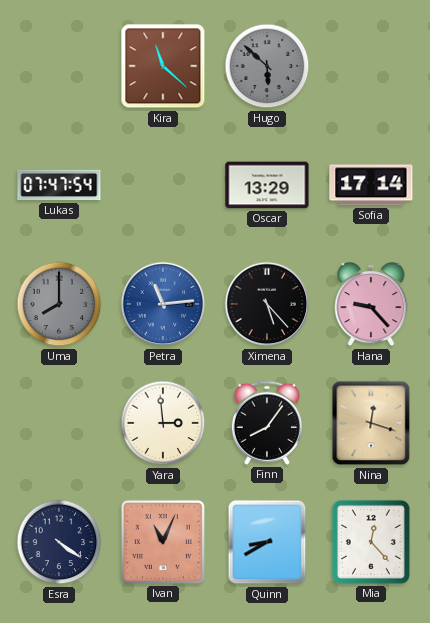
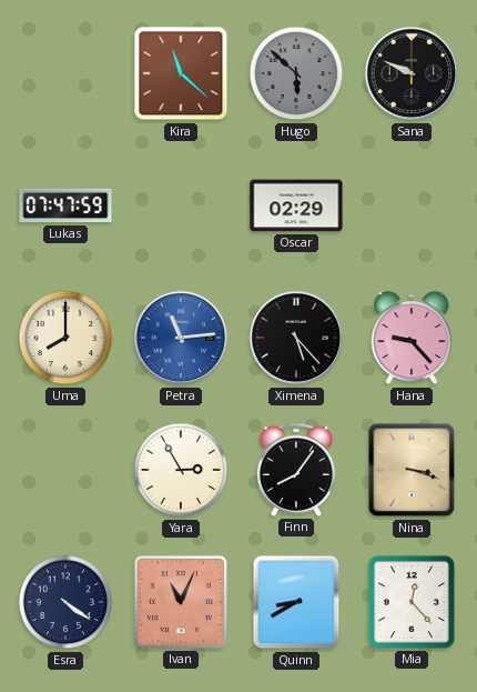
Sana: none -> 9:49 (412, 73)
Lukas: 07:47:54 -> 07:47:59 (65, 205)
Oscar: 13:29 -> 02:29 (296, 205)
Sofia: 17:14 -> none (371, 185)
Uma dial: grey -> cream (65, 338)
Yara: 2:59 -> 2:55 (181, 470)
Nina: 12:18 -> 3:18 (412, 470)
